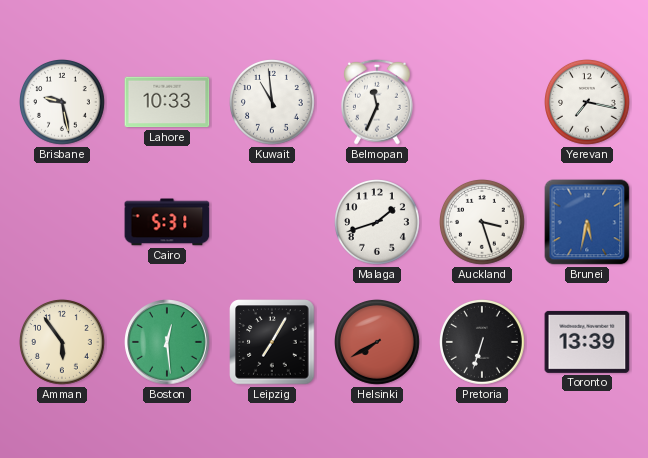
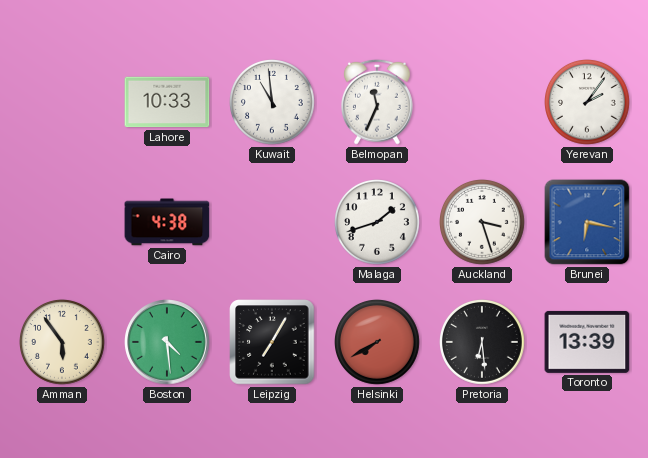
Brisbane: 9:28 -> none (63, 103)
Yerevan: 7:17 -> 2:06 (588, 103)
Cairo: 5:31 -> 4:38 (167, 222)
Brunei: 5:32 -> 6:17 (587, 222)
Boston: 12:29 -> 4:29 (167, 342)
Pretoria: 6:33 -> 6:29 (483, 343)
